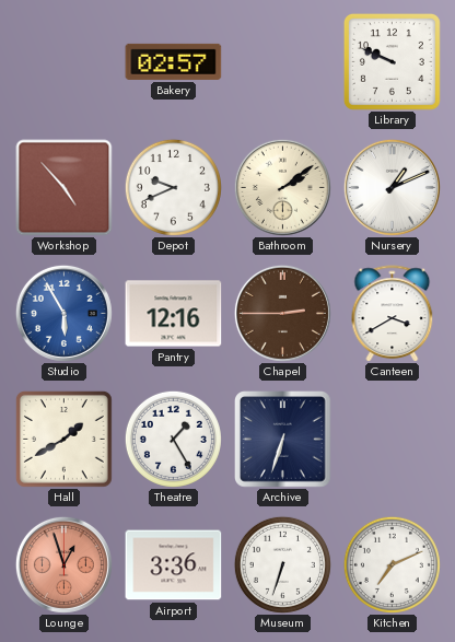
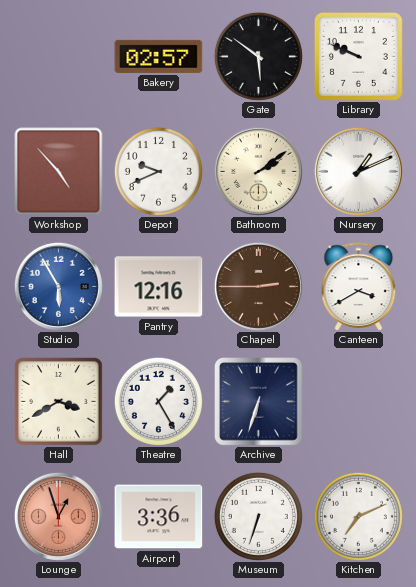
Gate: none -> 5:51 (258, 56)
Hall: 1:40 -> 3:40 (58, 401)
